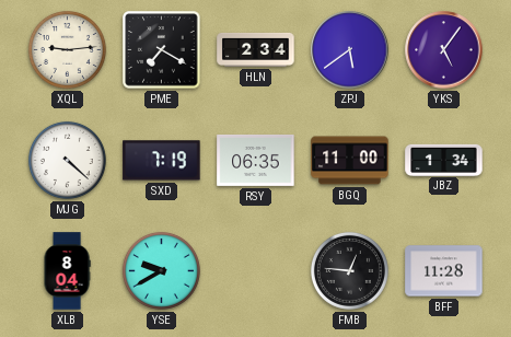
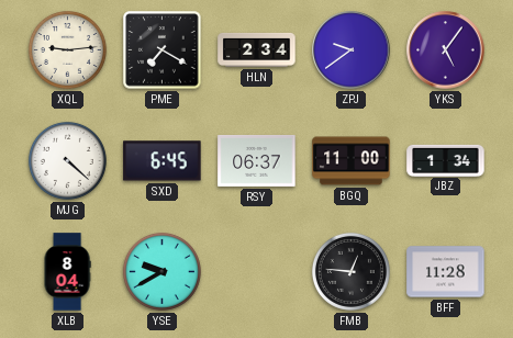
ZPJ: 5:39 -> 9:39 (352, 50)
SXD: 7:19 -> 6:45 (163, 161)
RSY: 06:35 -> 06:37 (257, 160)
